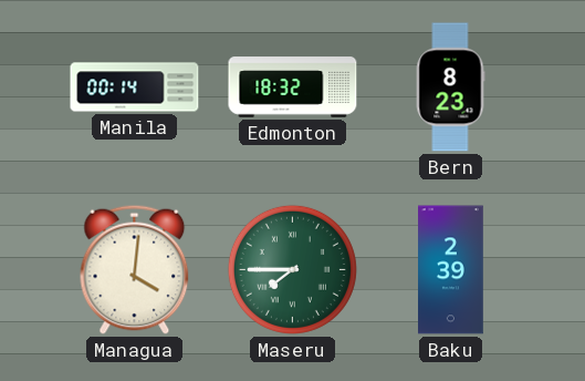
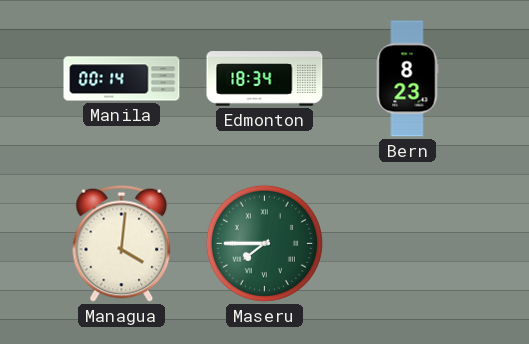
Edmonton: 18:32 -> 18:34 (265, 79)
Baku: 2:39 -> none (451, 270)
